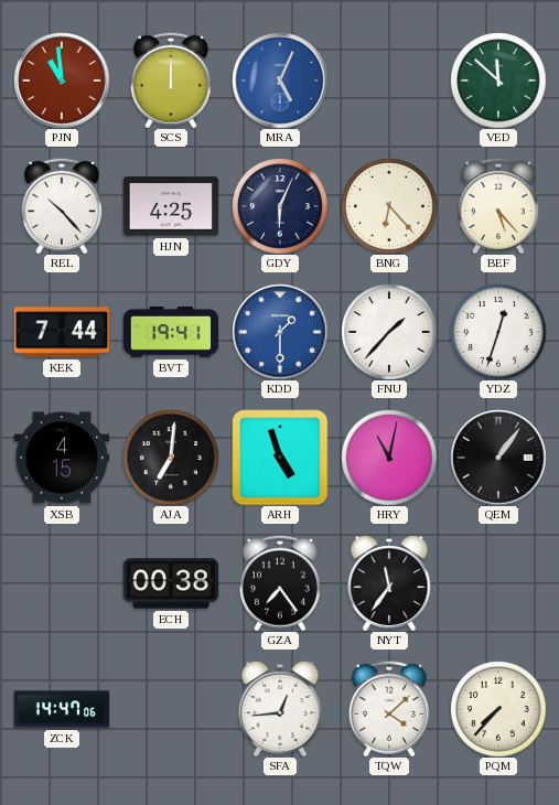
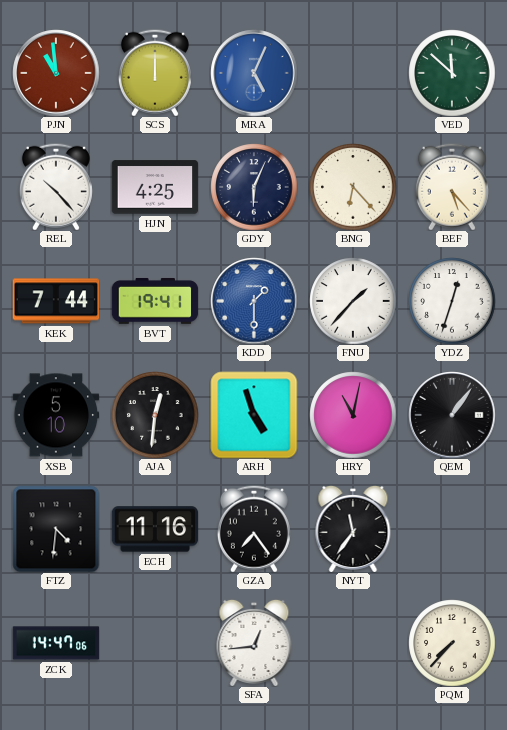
XSB: 4:15 -> 5:10 (56, 415)
AJA: 7:01 -> 12:31 (155, 415)
FTZ: none -> 4:31 (56, 529)
ECH: 00:38 -> 11:16 (155, 529)
TQW: 4:08 -> none (389, 709)
